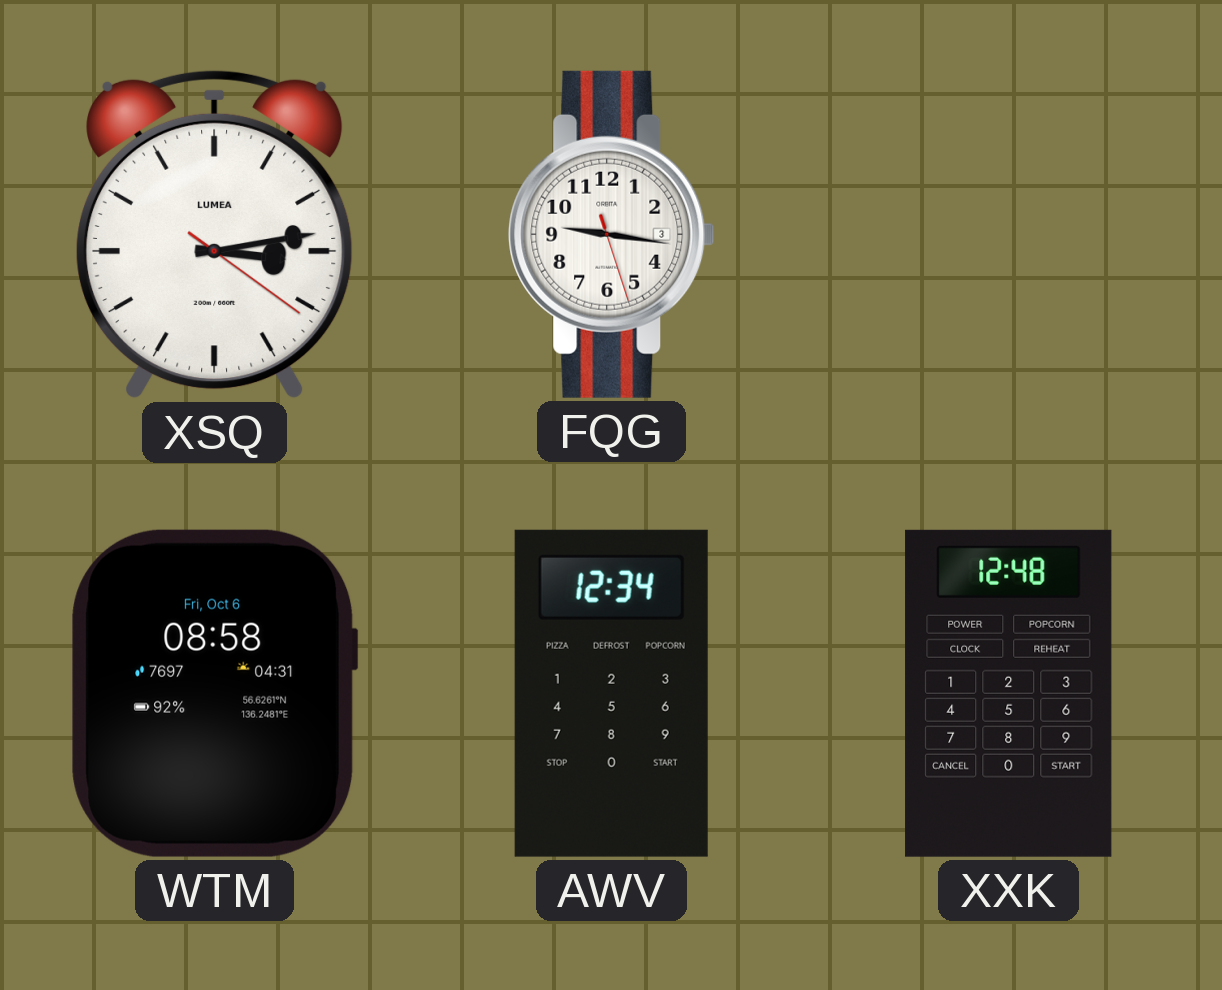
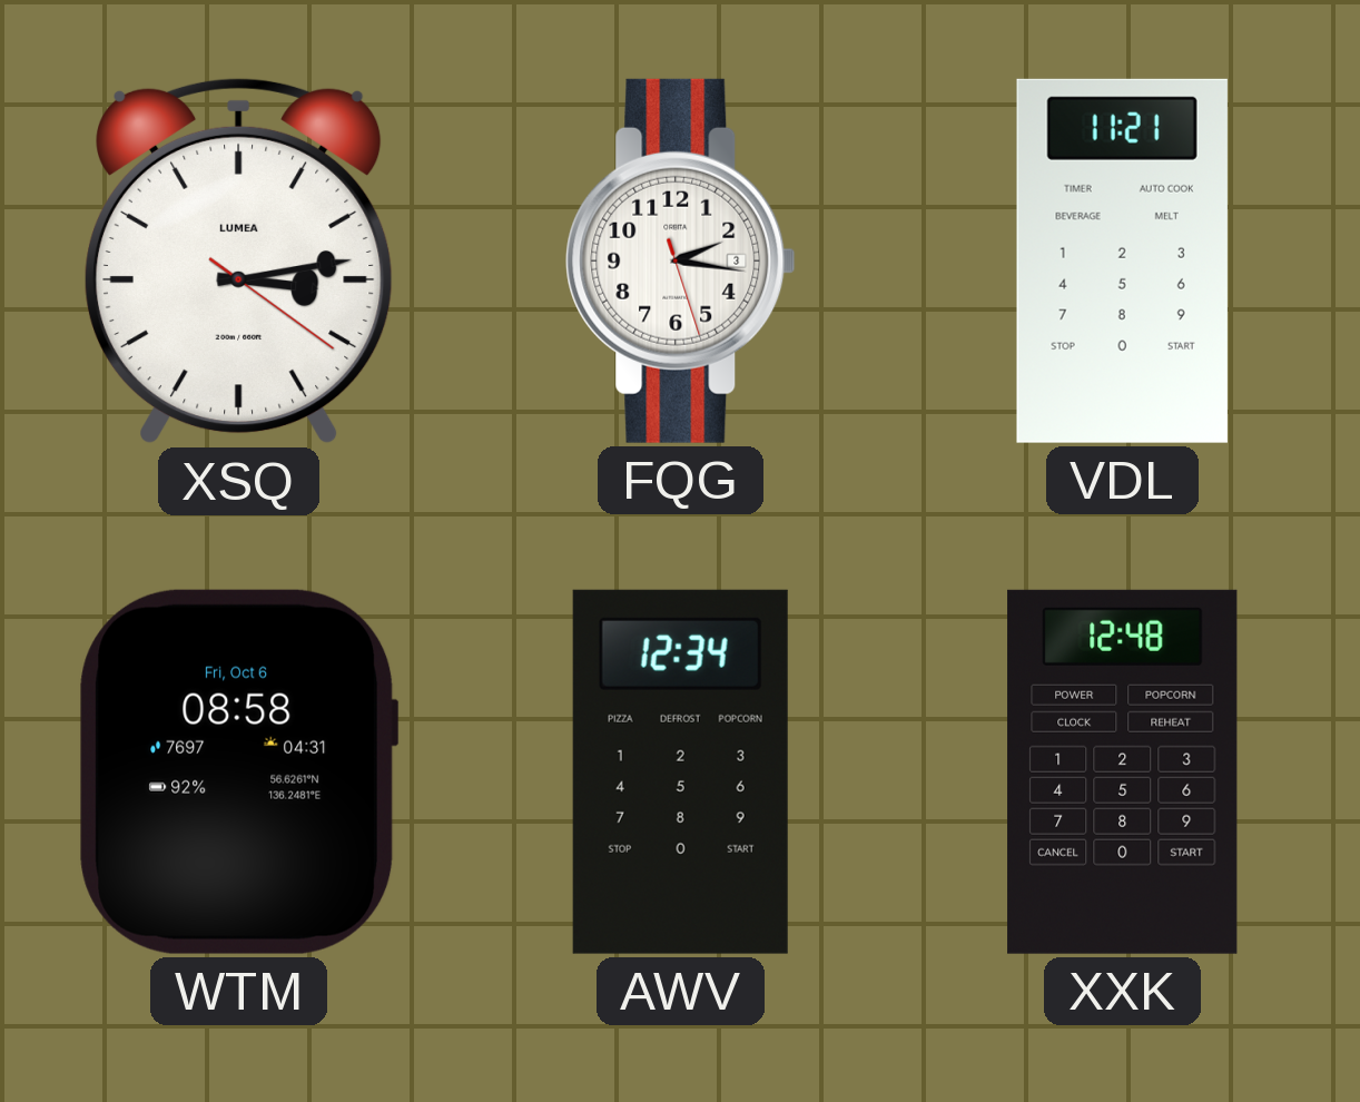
FQG: 9:16 -> 2:16 (681, 260)
VDL: none -> 11:21 (1122, 260)
